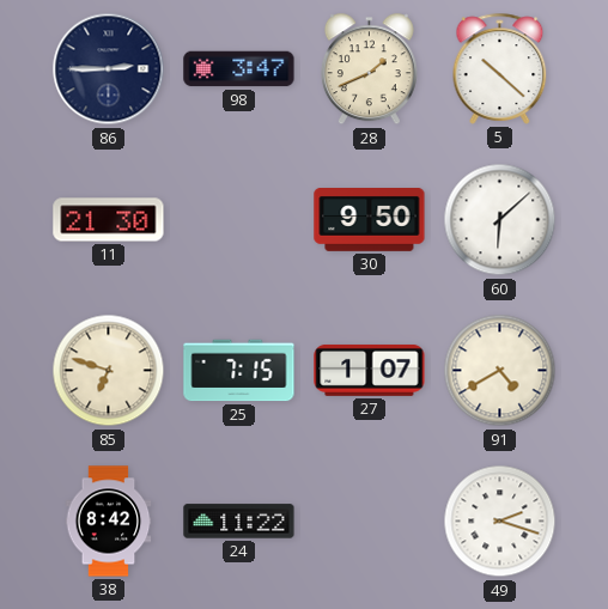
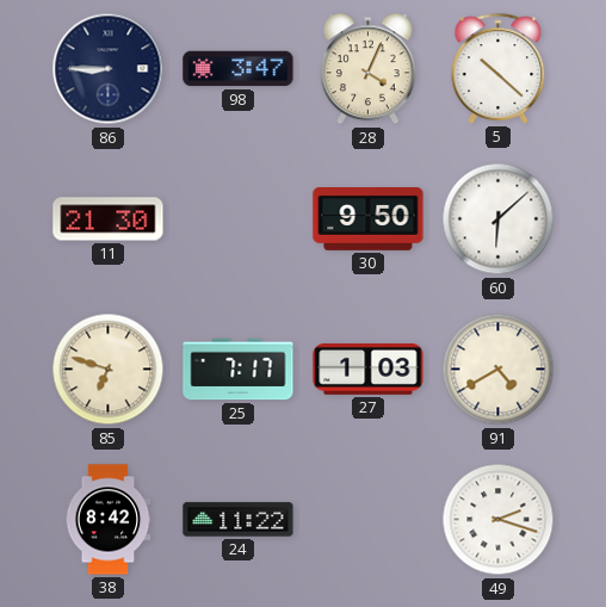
86: 2:45 -> 8:45 (109, 69)
28: 1:41 -> 4:04 (367, 69)
25: 7:15 -> 7:17 (239, 370)
27: 1:07 -> 1:03 (369, 368)
